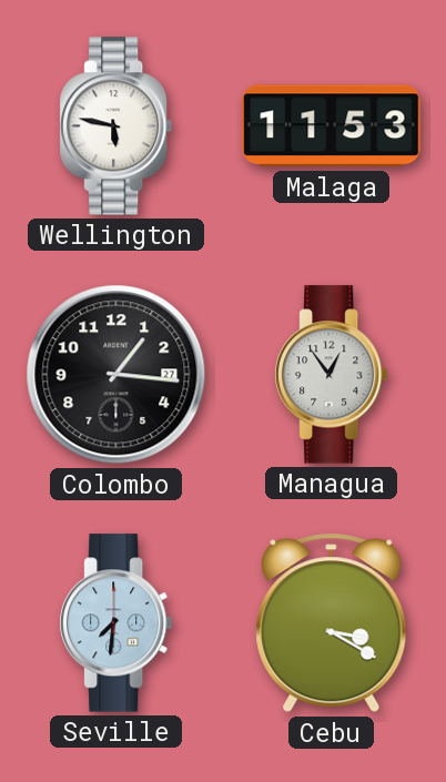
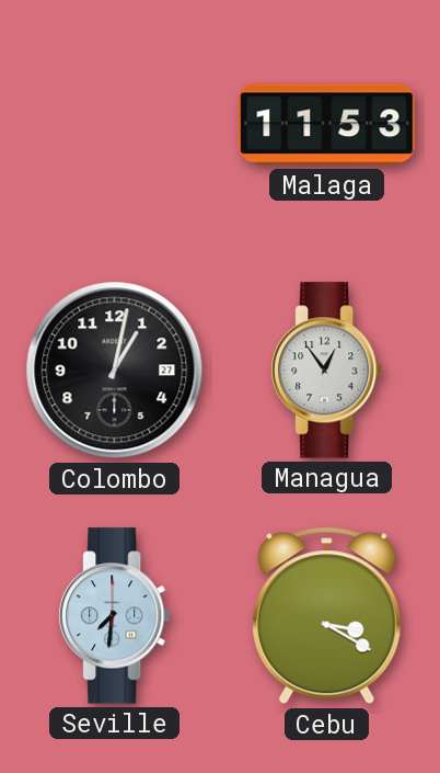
Wellington: 5:47 -> none (116, 126)
Colombo: 1:16 -> 1:02 (115, 371)
